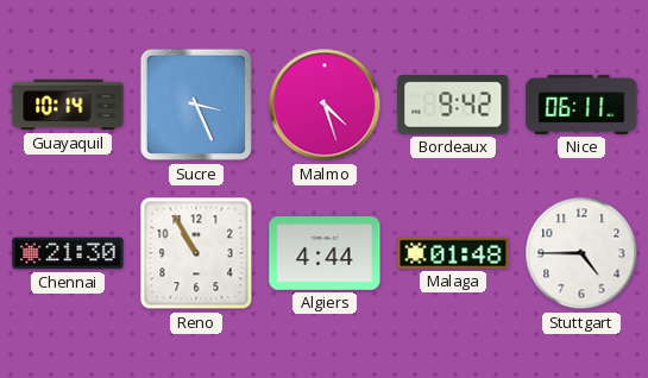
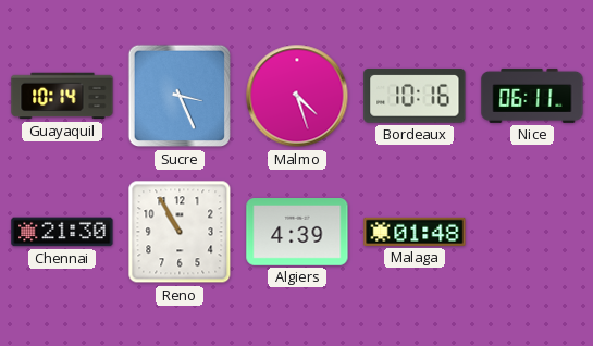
Bordeaux: 9:42 -> 10:16 (415, 97)
Algiers: 4:44 -> 4:39 (297, 233)
Stuttgart: 4:45 -> none (581, 253)
